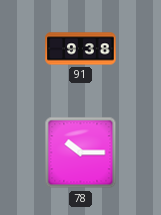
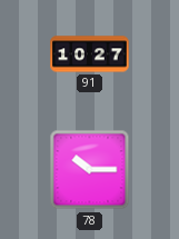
91: 9:38 -> 10:27 (90, 54)
